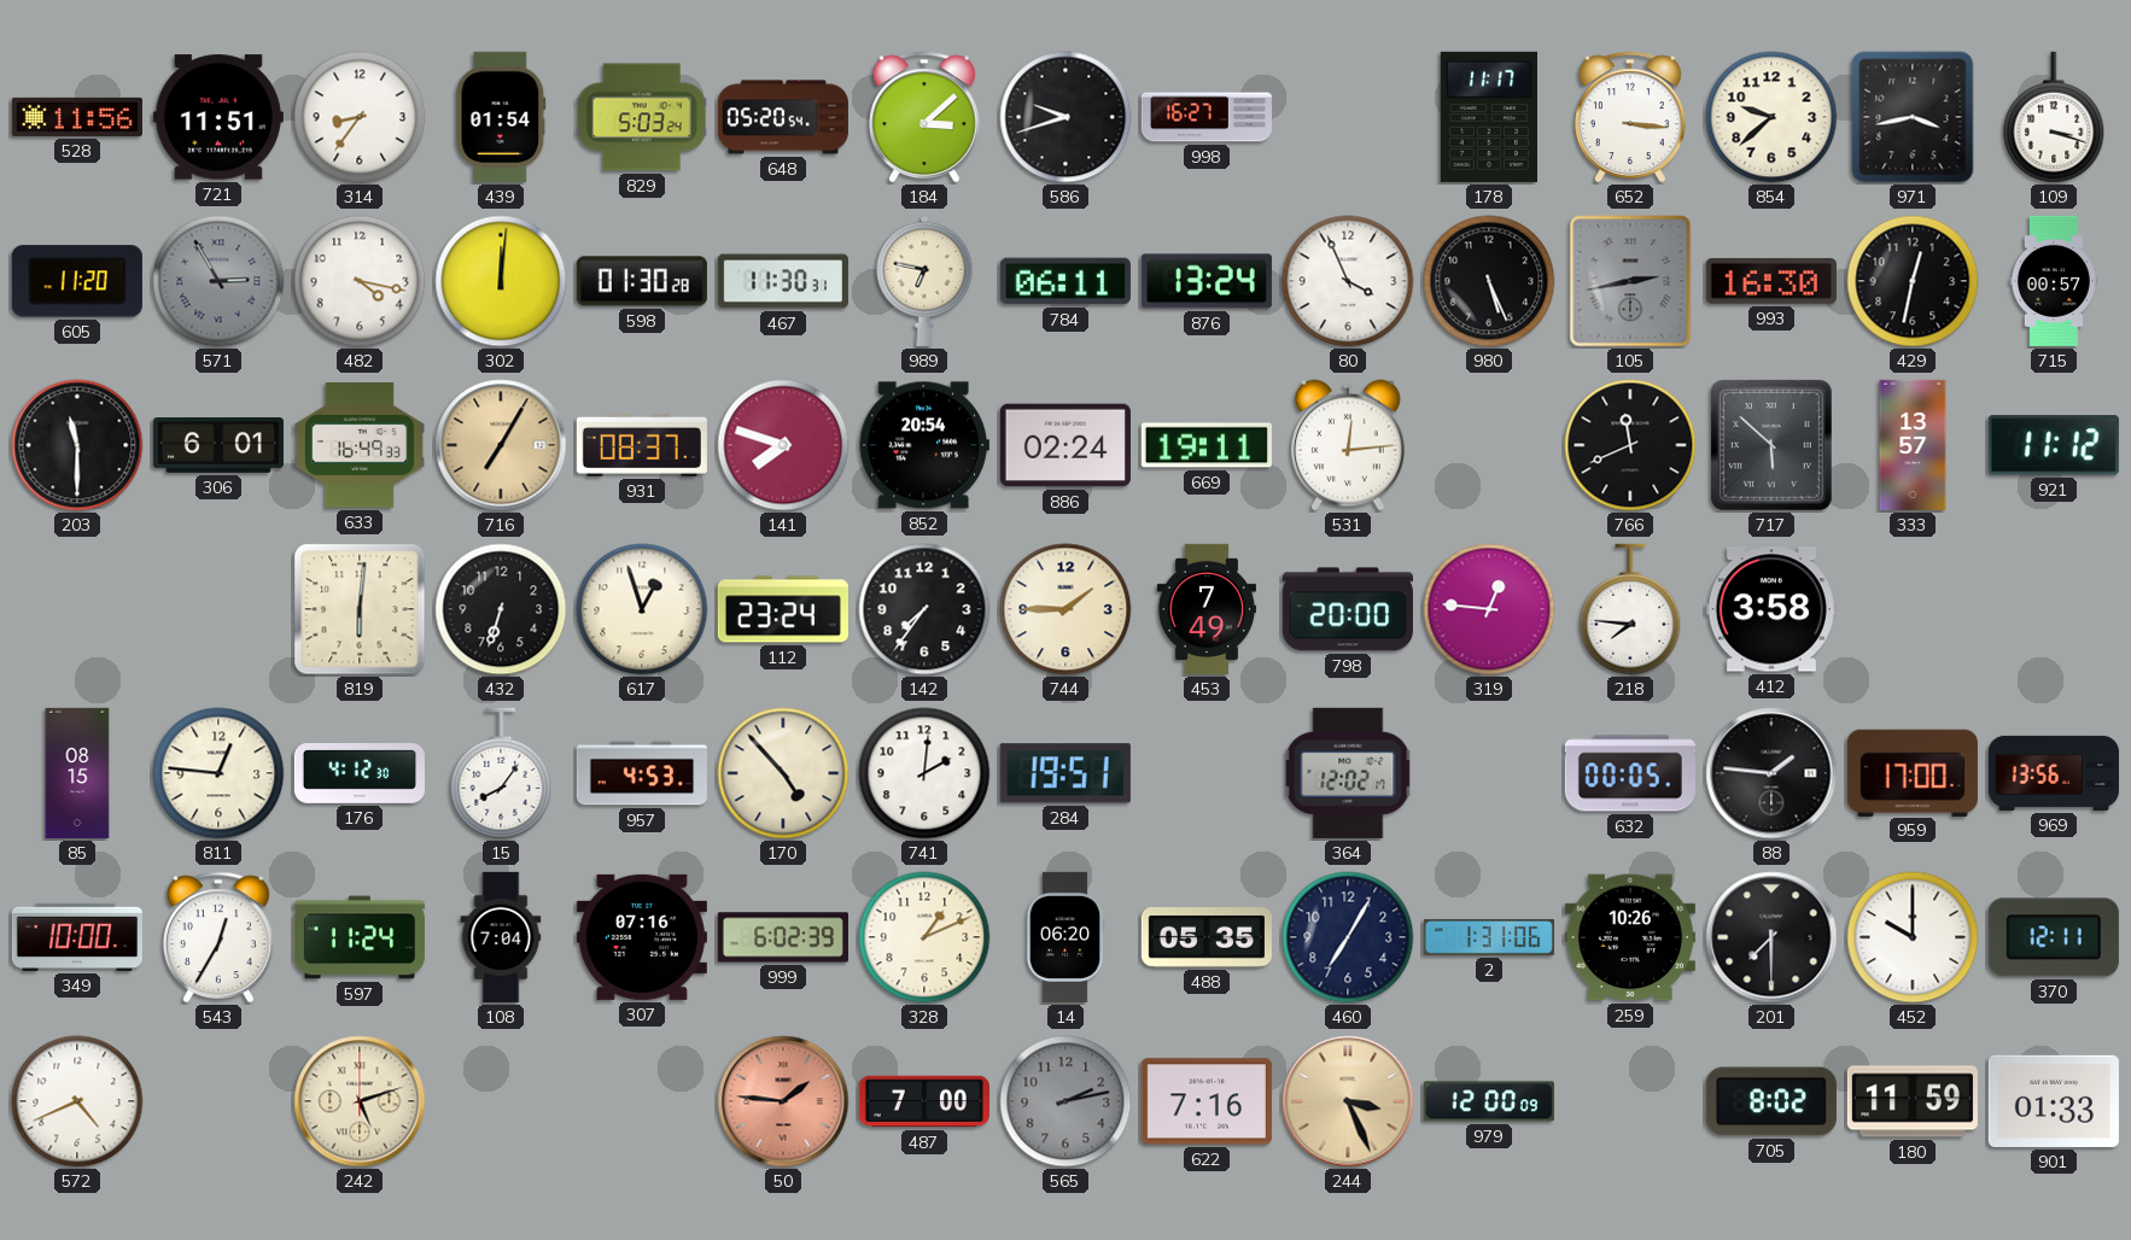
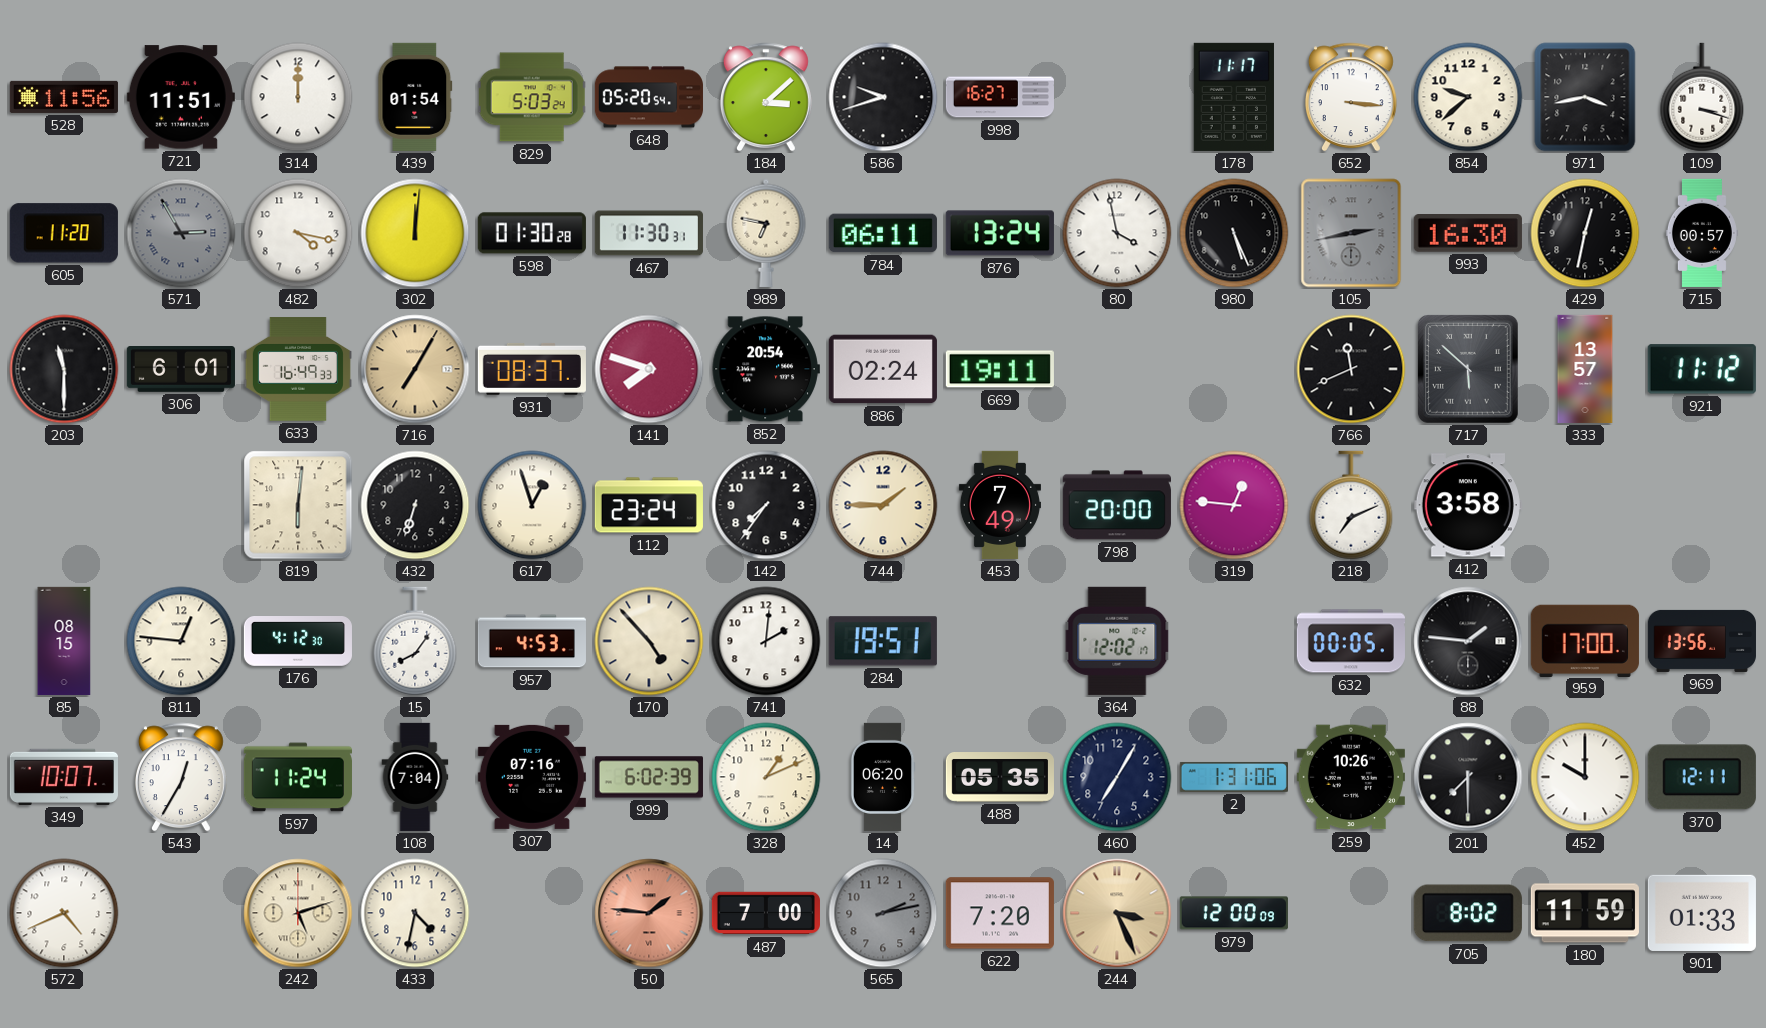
314: 8:36 -> 12:00 (298, 97)
80: 3:56 -> 3:58 (1117, 233)
531: 12:14 -> none (1349, 445)
218: 7:46 -> 7:11 (1351, 505)
349: 10:00 -> 10:07 (64, 777)
433: none -> 4:32 (415, 913)
622: 7:16 -> 7:20 (1000, 913)
